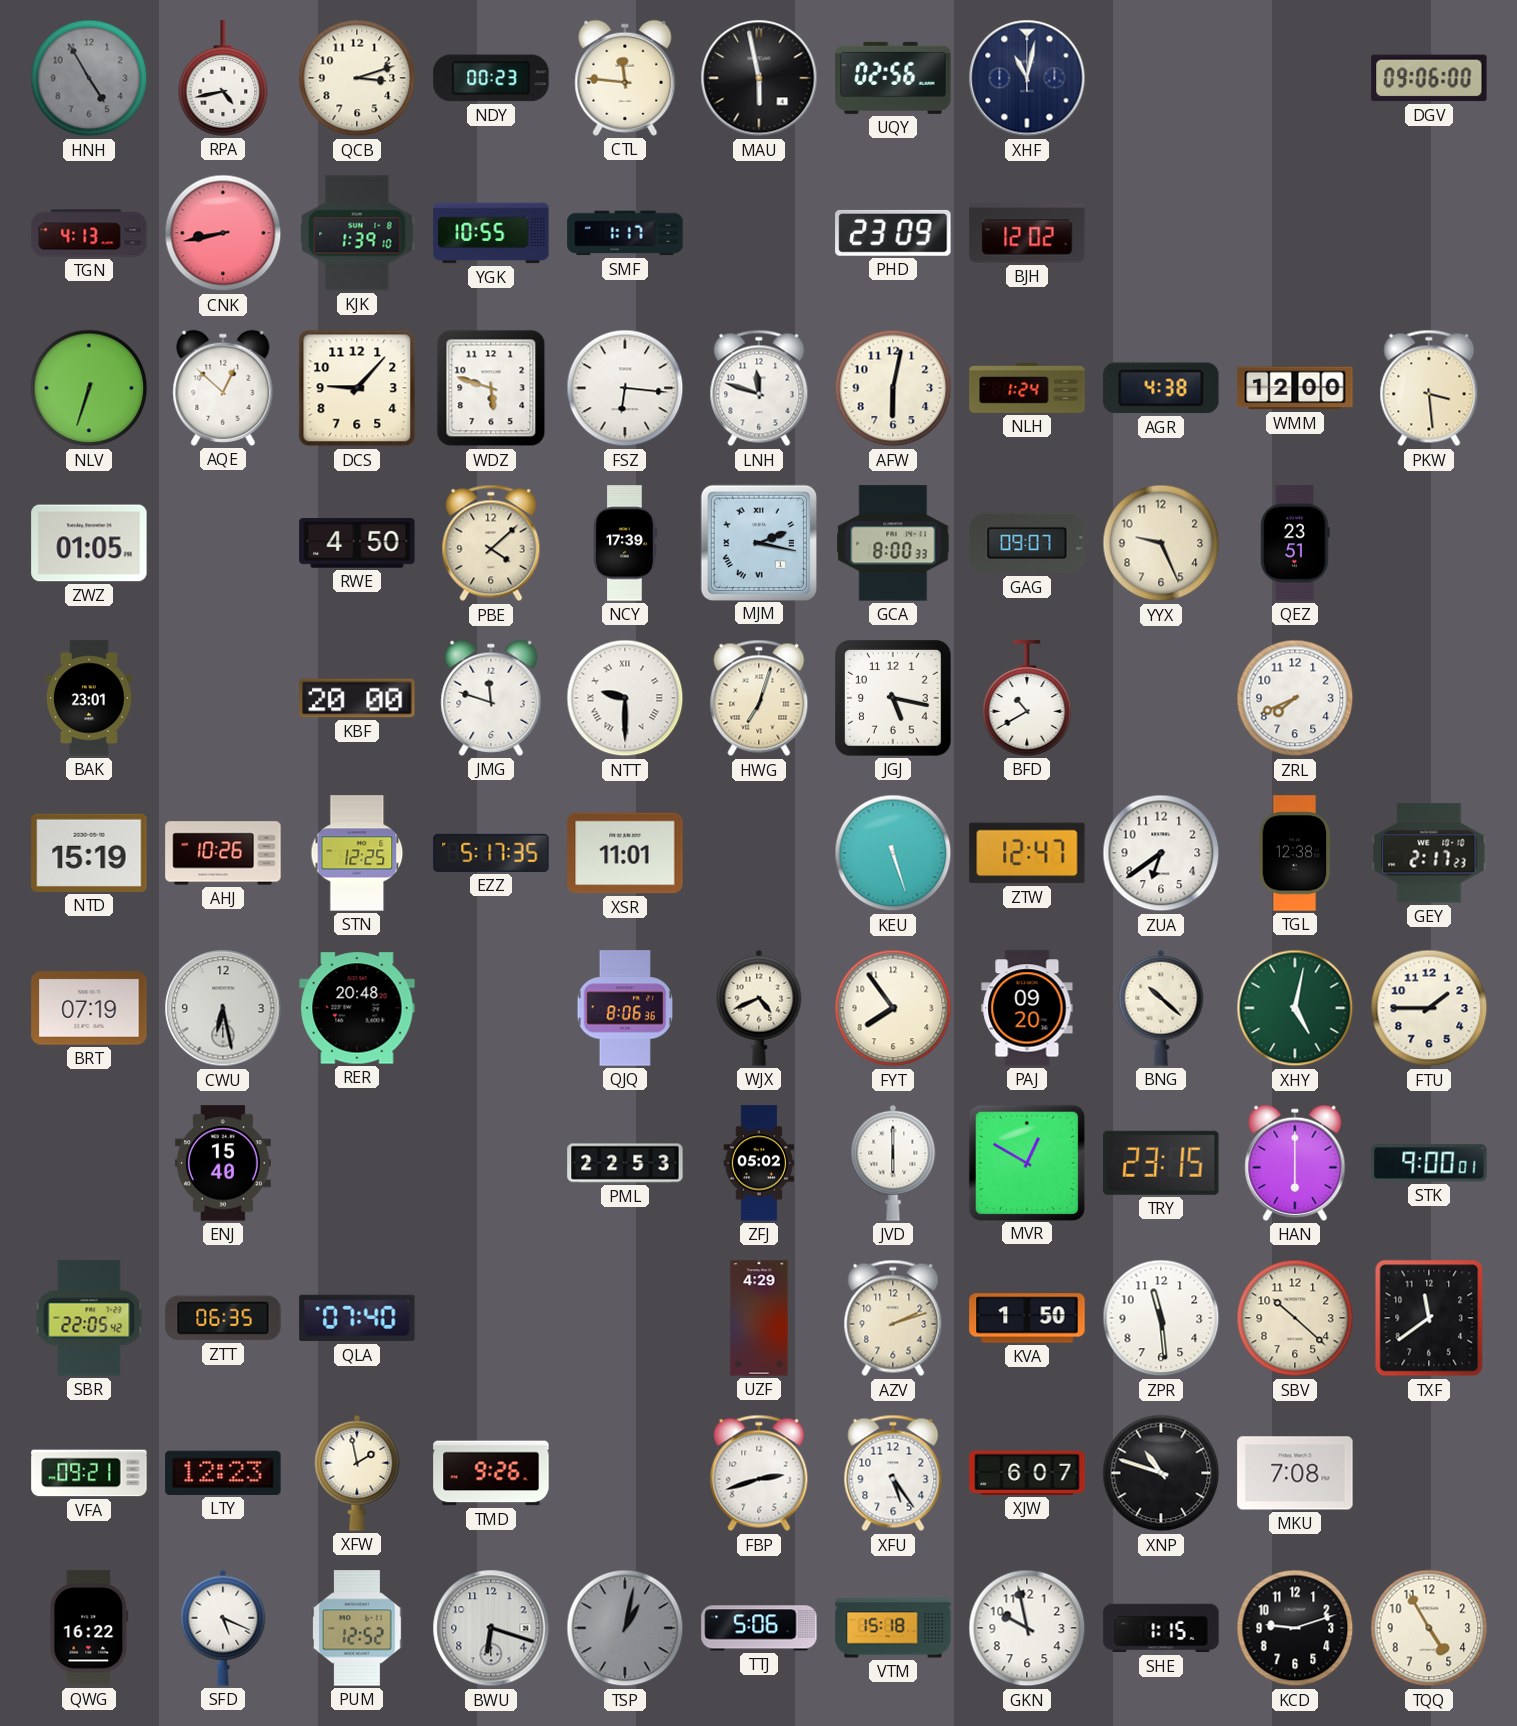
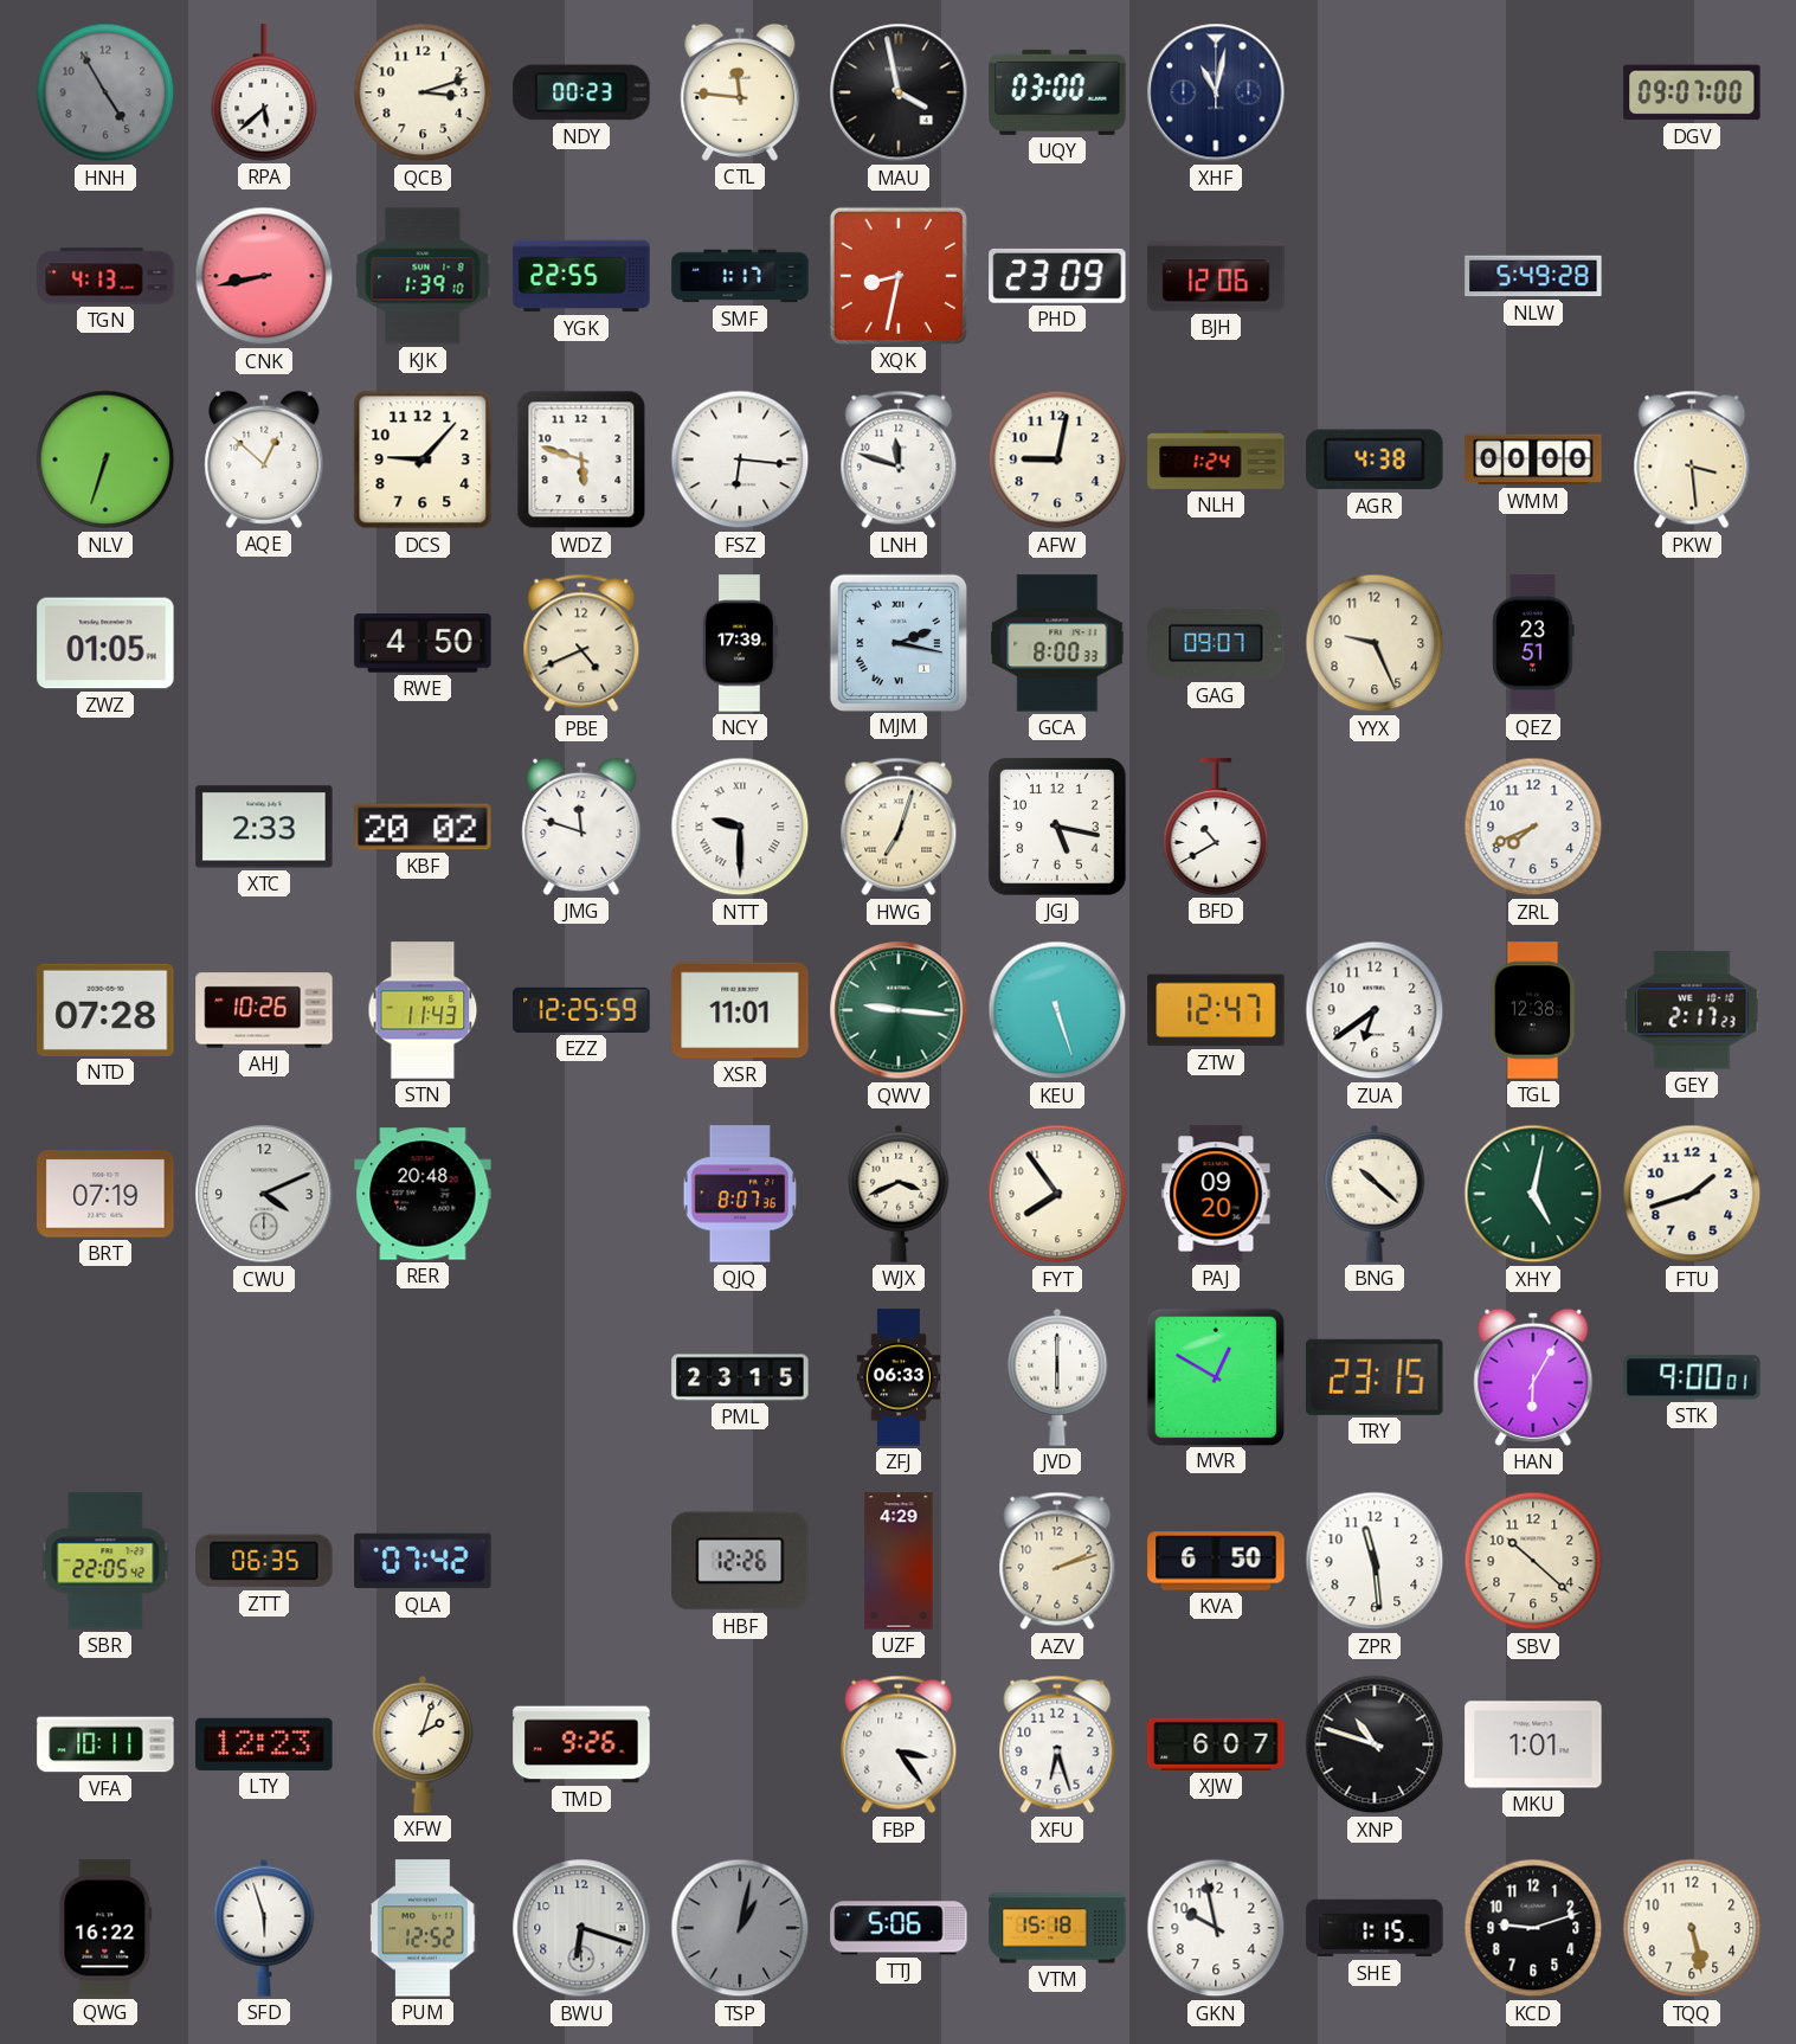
RPA: 4:43 -> 5:38 (264, 92)
MAU: 5:58 -> 3:58 (899, 92)
UQY: 02:56 -> 03:00 (1057, 92)
DGV: 09:06 -> 09:07 (1692, 92)
YGK: 10:55 -> 22:55 (581, 276)
XQK: none -> 8:32 (899, 276)
BJH: 12:02 -> 12:06 (1216, 276)
NLW: none -> 5:49 (1533, 276)
AFW: 6:02 -> 9:02 (1057, 459)
WMM: 12:00 -> 00:00 (1533, 459)
PBE: 4:08 -> 4:41 (581, 643)
BAK: 23:01 -> none (89, 698)
XTC: none -> 2:33 (264, 827)
KBF: 20:00 -> 20:02 (423, 827)
NTD: 15:19 -> 07:28 (105, 1010)
STN: 12:25 -> 11:43 (423, 1010)
EZZ: 5:17 -> 12:25 (581, 1010)
QWV: none -> 9:16 (899, 1010)
CWU: 6:28 -> 4:11 (264, 1194)
QJQ: 8:06 -> 8:07 (739, 1194)
WJX: 4:41 -> 3:41 (899, 1194)
FTU: 1:45 -> 1:42 (1692, 1194)
ENJ: 15:40 -> none (223, 1163)
PML: 22:53 -> 23:15 (740, 1377)
ZFJ: 05:02 -> 06:33 (899, 1377)
HAN: 6:00 -> 6:05 (1533, 1377)
QLA: 07:40 -> 07:42 (423, 1561)
HBF: none -> 12:26 (740, 1561)
KVA: 1:50 -> 6:50 (1216, 1561)
TXF: 11:39 -> none (1429, 1318)
VFA: 09:21 -> 10:11 (105, 1744)
XFW: 1:58 -> 2:03 (423, 1744)
FBP: 2:42 -> 3:24 (899, 1744)
XFU: 5:24 -> 6:27 (1057, 1744)
MKU: 7:08 -> 1:01 (1533, 1744)
SFD: 5:19 -> 5:57 (264, 1928)
TQQ: 4:55 -> 5:28 (1692, 1928)
